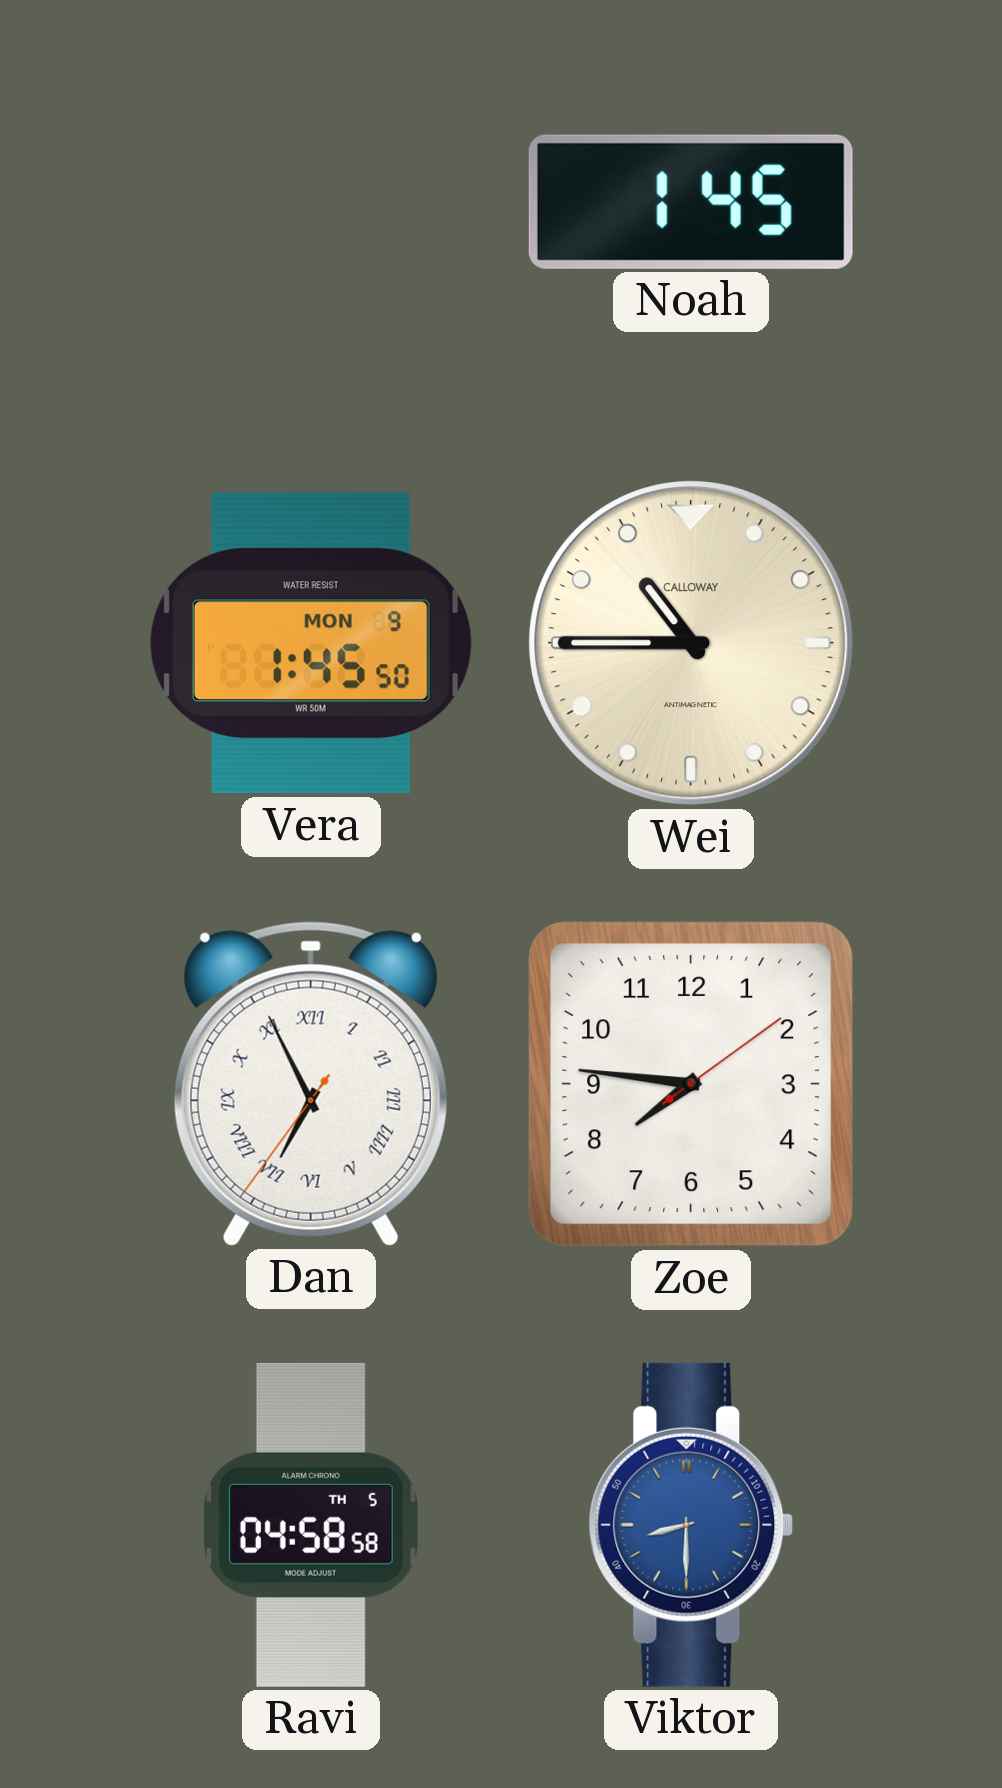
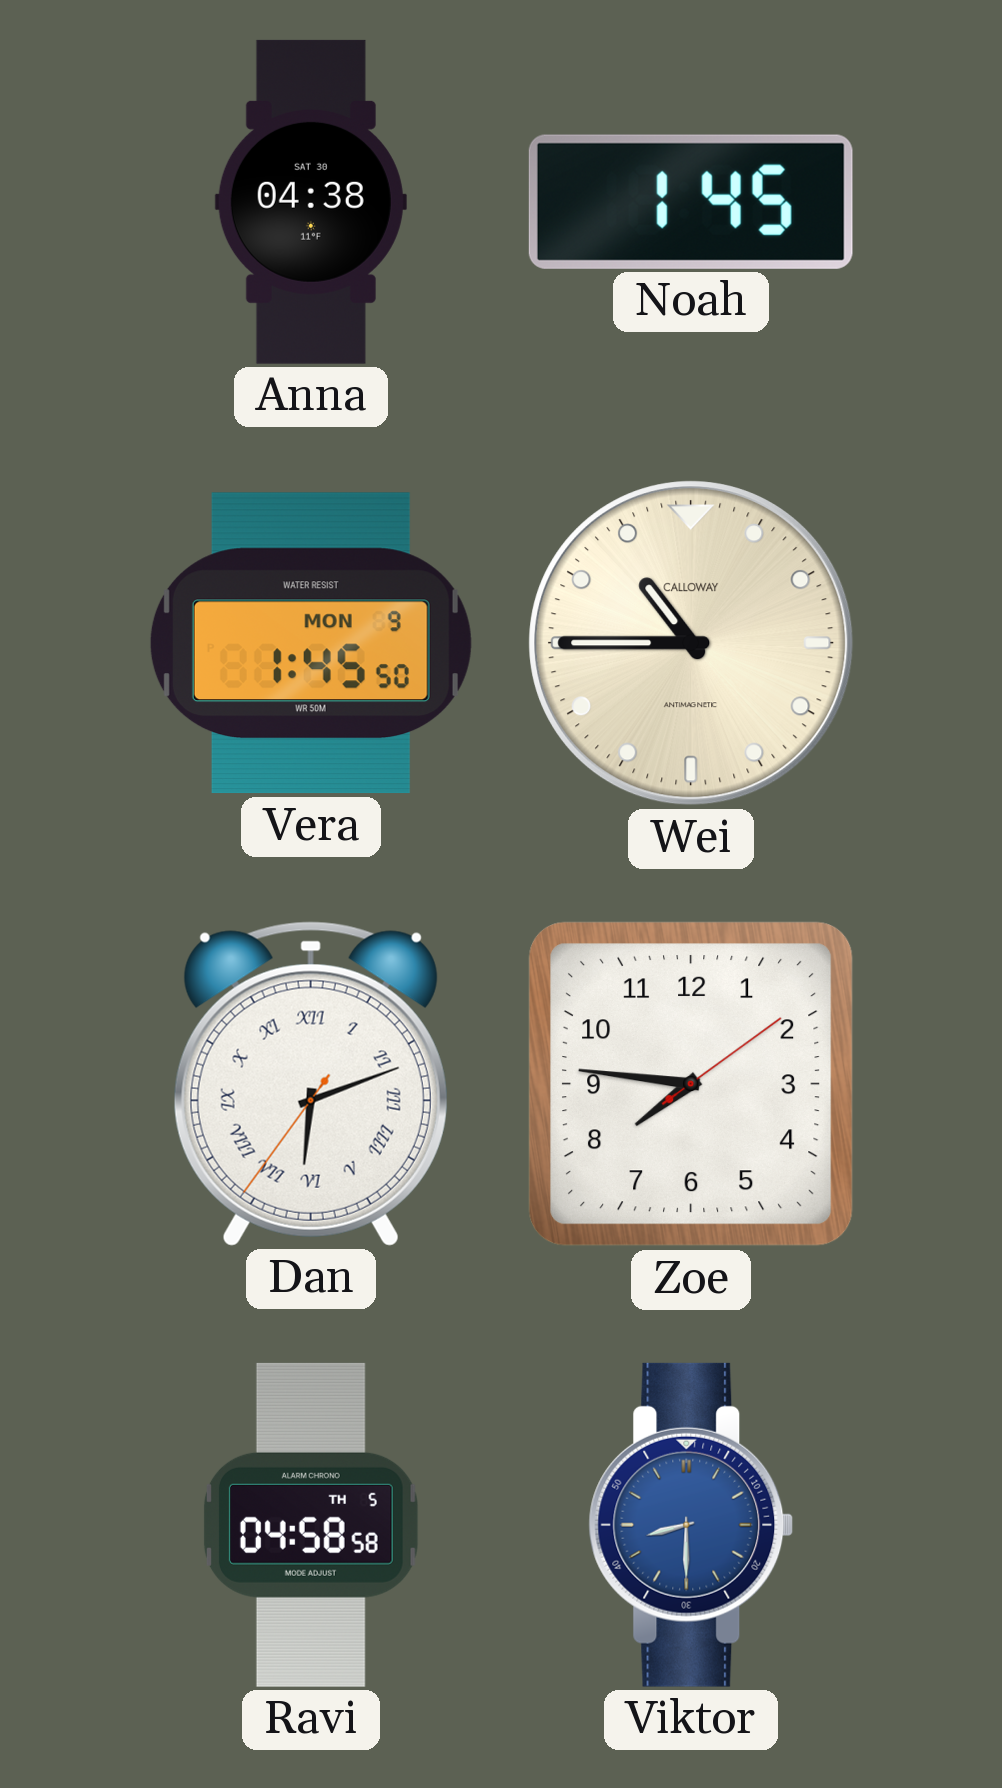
Anna: none -> 04:38 (311, 202)
Dan: 6:55 -> 6:11 (311, 1084)
